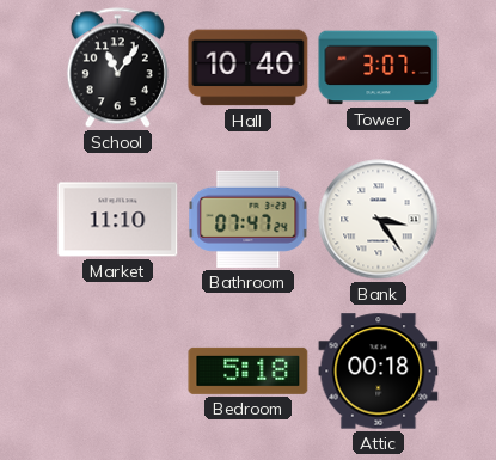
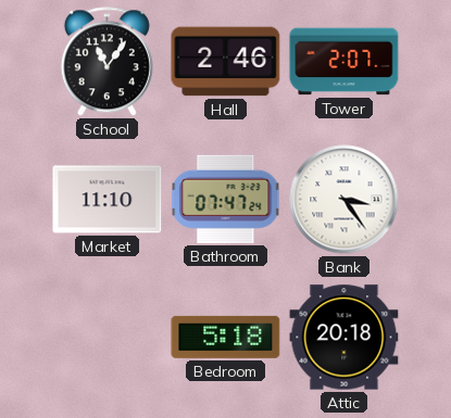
Hall: 10:40 -> 2:46 (226, 62)
Tower: 3:07 -> 2:07 (344, 62)
Attic: 00:18 -> 20:18 (344, 338)
